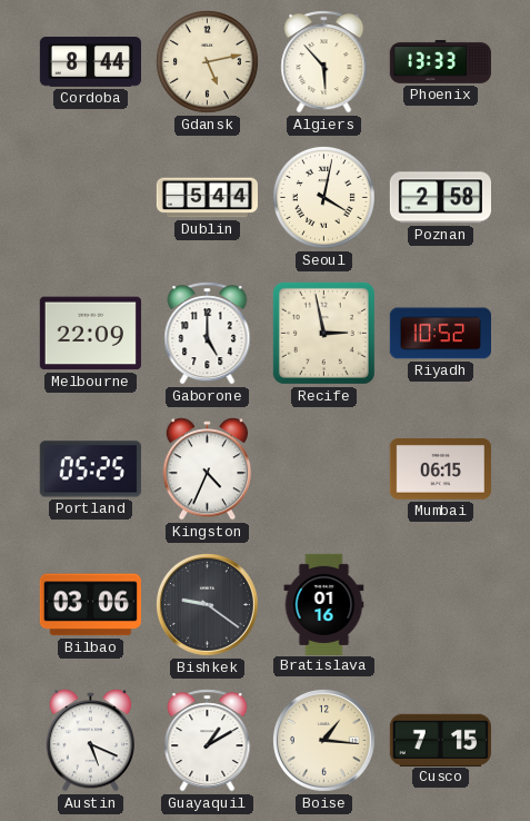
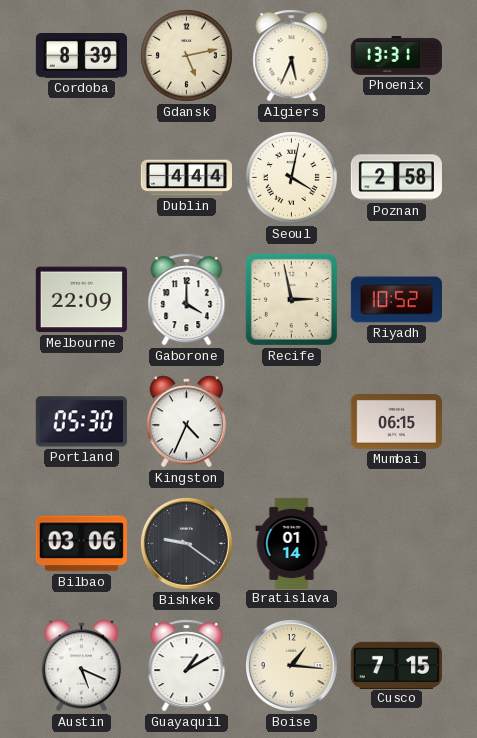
Cordoba: 8:44 -> 8:39 (81, 56)
Algiers: 5:53 -> 5:34 (292, 56)
Phoenix: 13:33 -> 13:31 (396, 55)
Dublin: 5:44 -> 4:44 (186, 178)
Gaborone: 5:00 -> 4:00 (187, 300)
Portland: 05:25 -> 05:30 (81, 422)
Bratislava: 01:16 -> 01:14 (292, 543)
